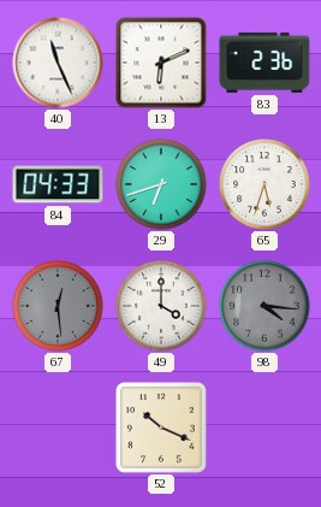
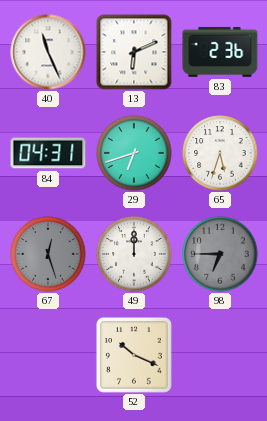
84: 04:33 -> 04:31 (48, 153)
67: 12:29 -> 12:27 (48, 254)
49: 4:00 -> 12:00 (134, 254)
98: 4:16 -> 6:45 (220, 254)
